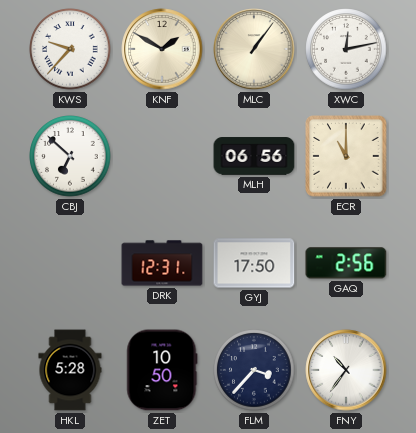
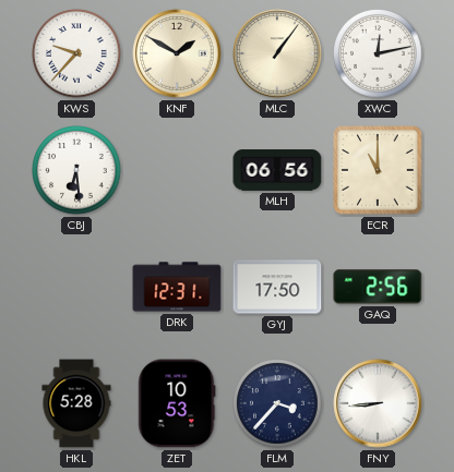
CBJ: 6:52 -> 6:29 (76, 170)
ZET: 10:50 -> 10:53 (177, 403)
FNY: 10:36 -> 8:44 (378, 403)
